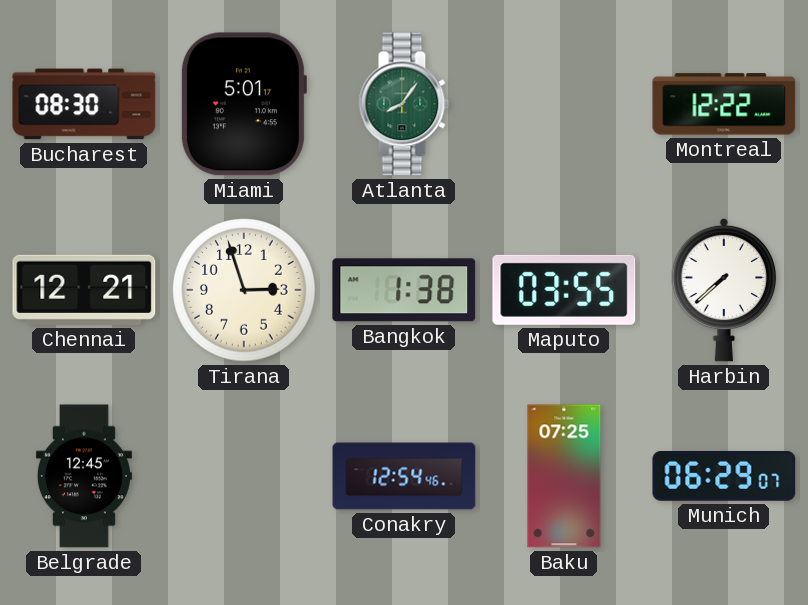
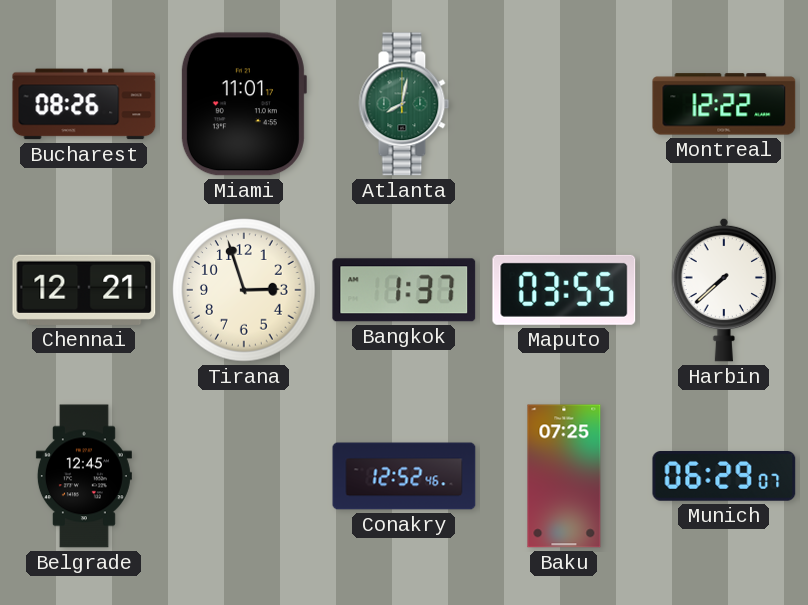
Bucharest: 08:30 -> 08:26 (84, 104)
Miami: 5:01 -> 11:01 (243, 104)
Atlanta: 8:06 -> 8:02 (404, 104)
Bangkok: 1:38 -> 1:37 (404, 290)
Conakry: 12:54 -> 12:52 (404, 476)
